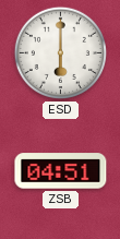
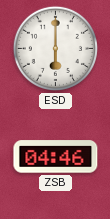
ZSB: 04:51 -> 04:46 (56, 157)
